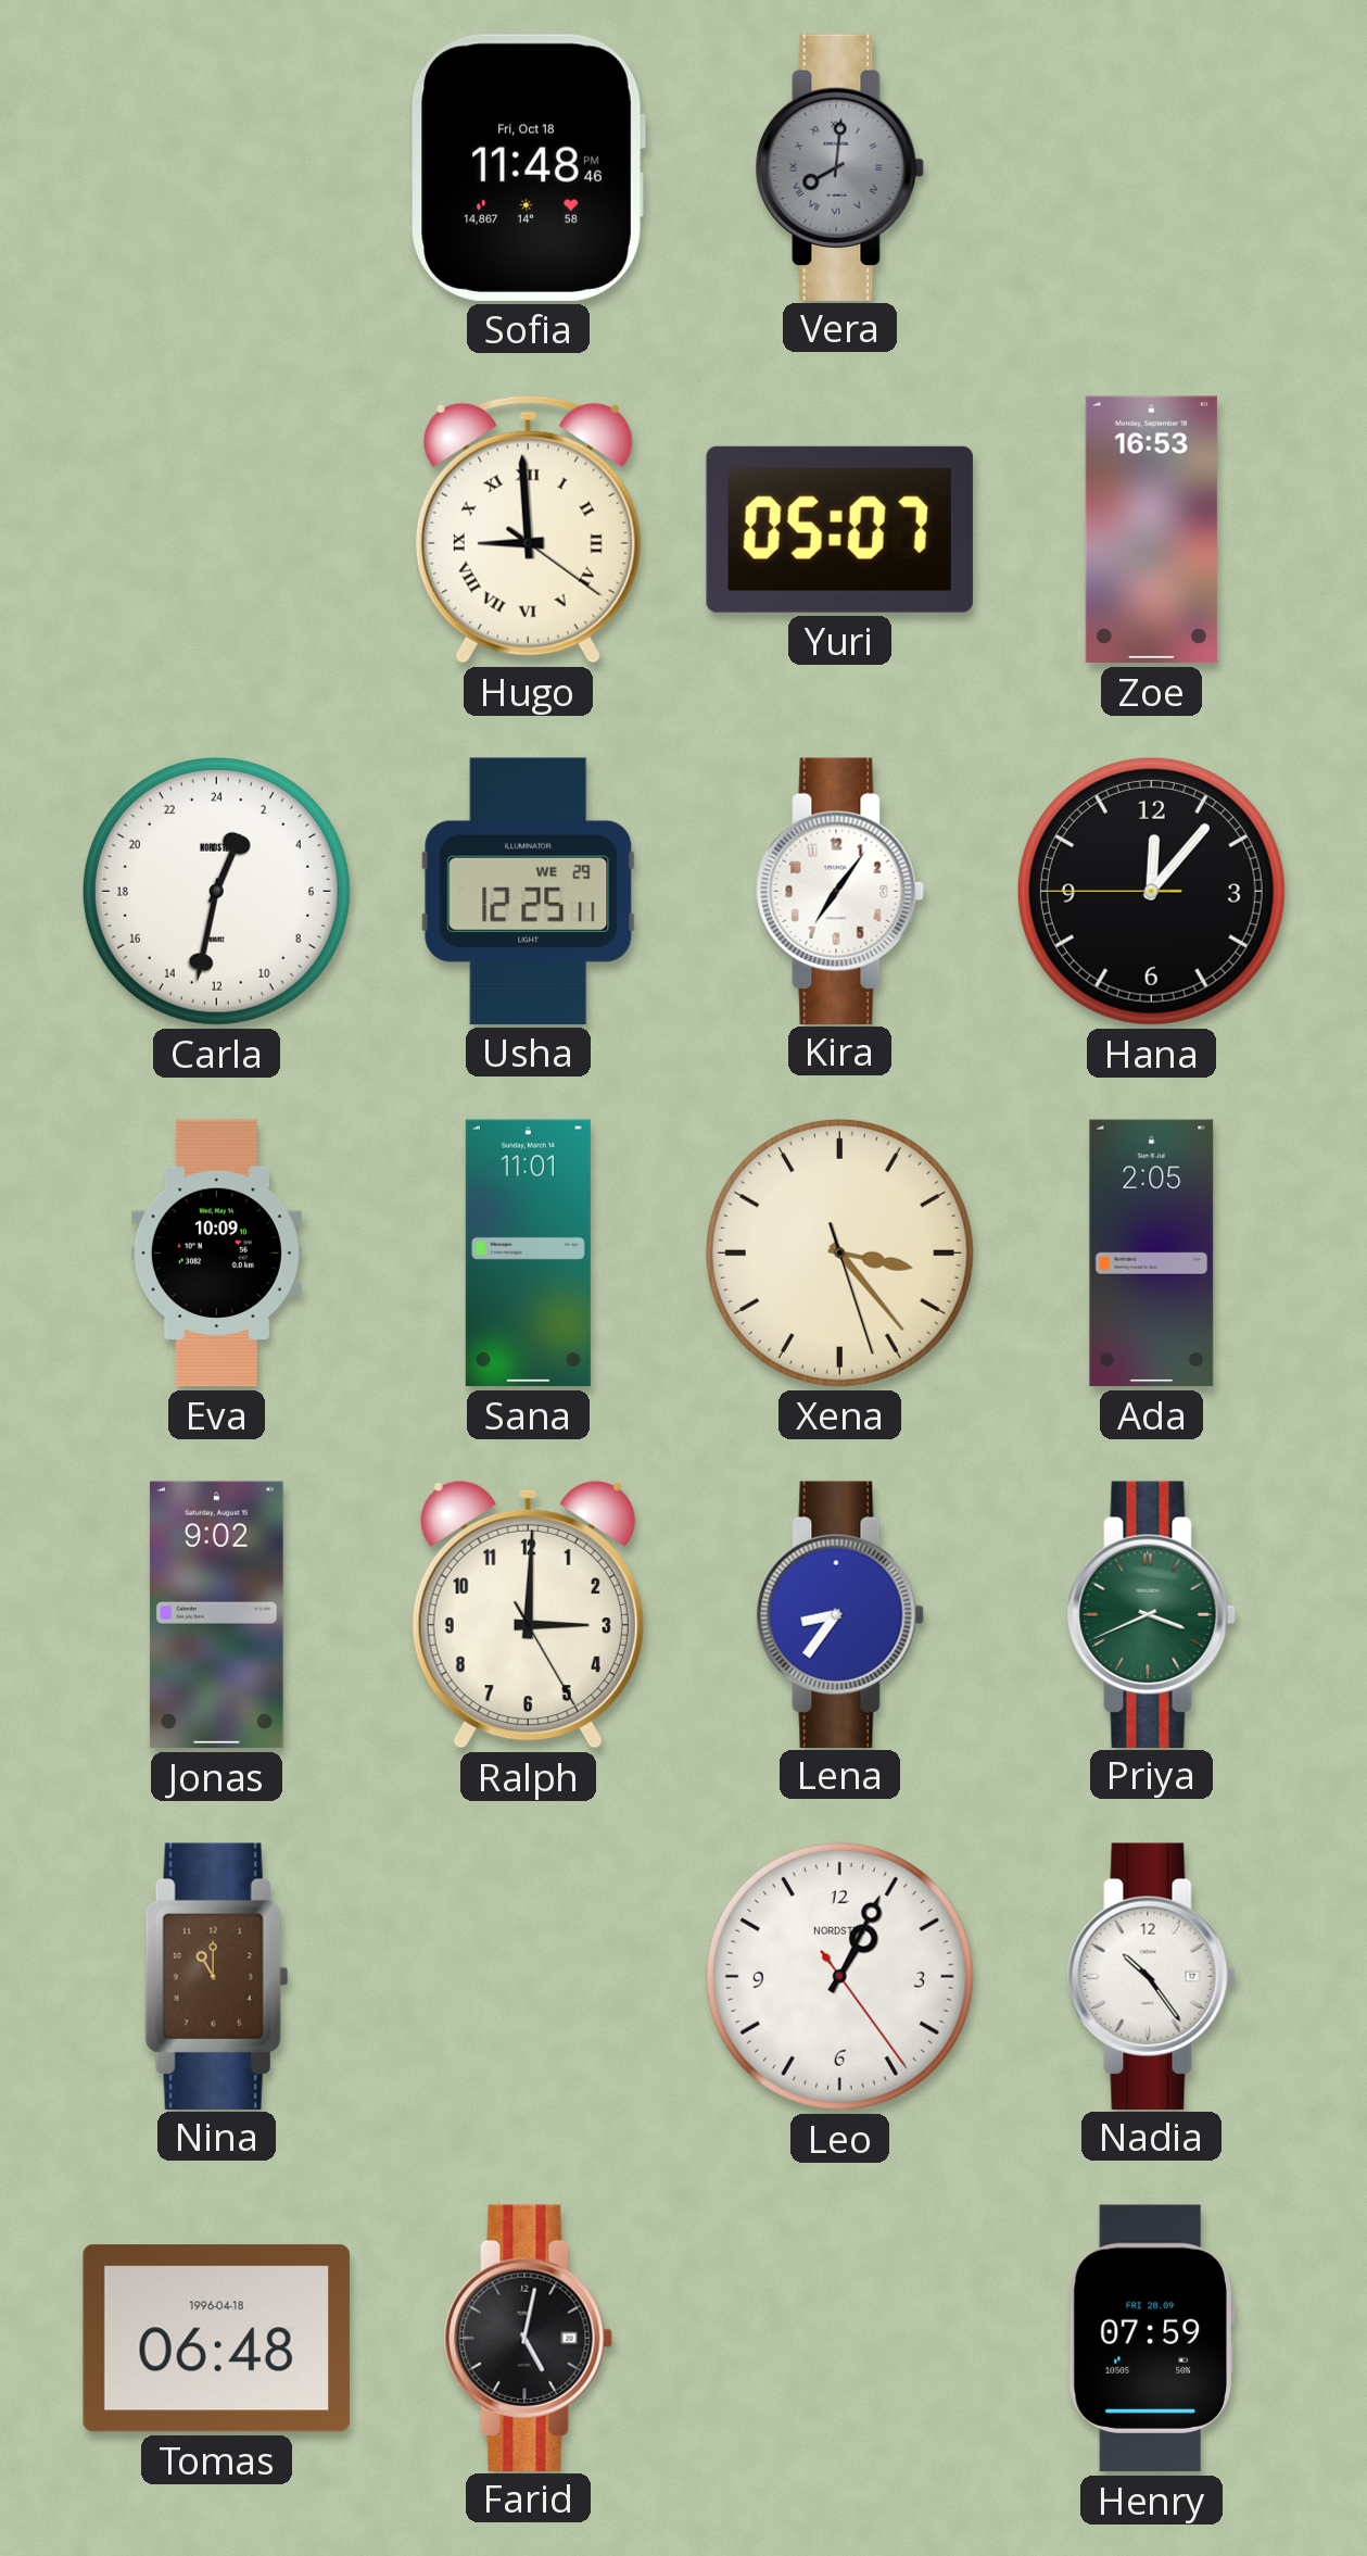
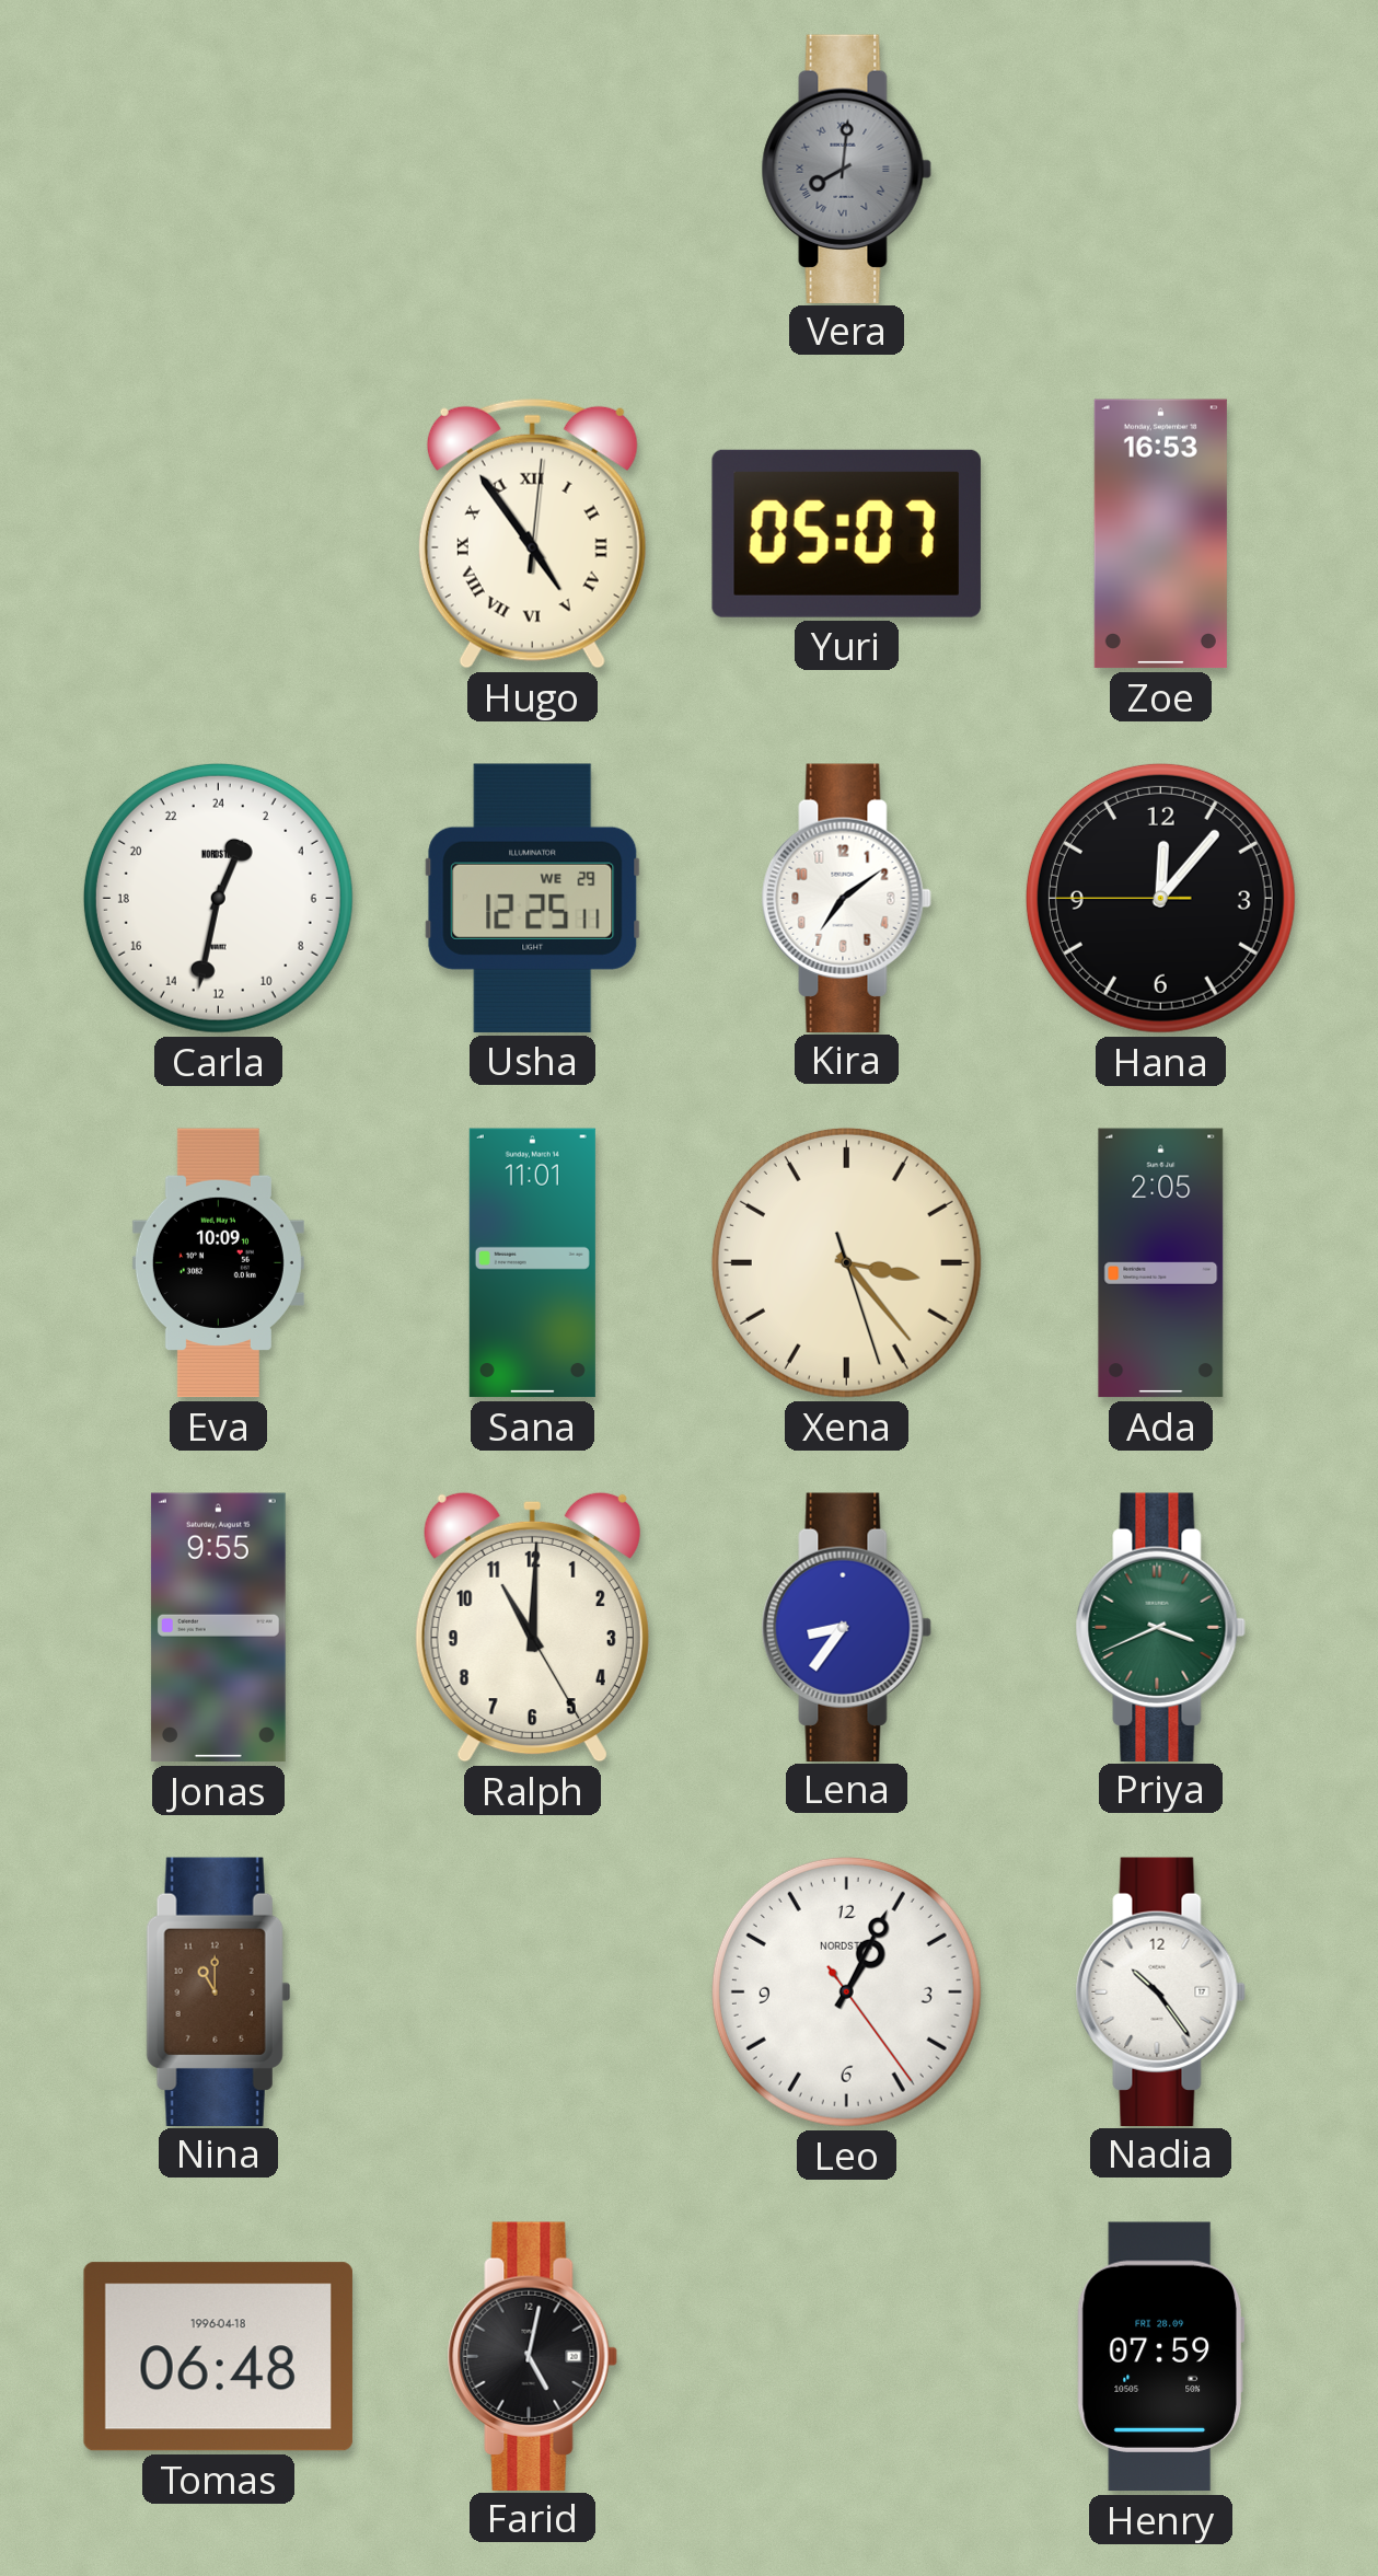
Sofia: 11:48 -> none (528, 167)
Hugo: 8:59 -> 4:54 (532, 533)
Kira: 7:06 -> 7:09 (846, 898)
Jonas: 9:02 -> 9:55 (218, 1628)
Ralph: 3:00 -> 11:00 (532, 1627)
